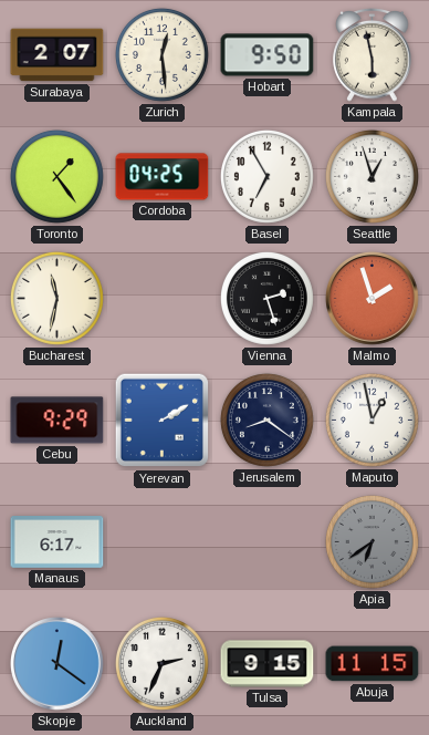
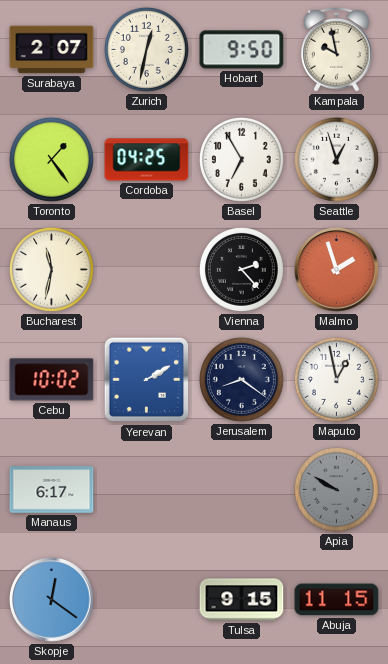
Zurich: 12:29 -> 12:32 (146, 49)
Kampala: 5:58 -> 9:58 (337, 49)
Vienna: 2:27 -> 2:23 (241, 269)
Cebu: 9:29 -> 10:02 (52, 380)
Apia: 6:39 -> 9:50 (336, 489)
Auckland: 2:34 -> none (161, 663)
